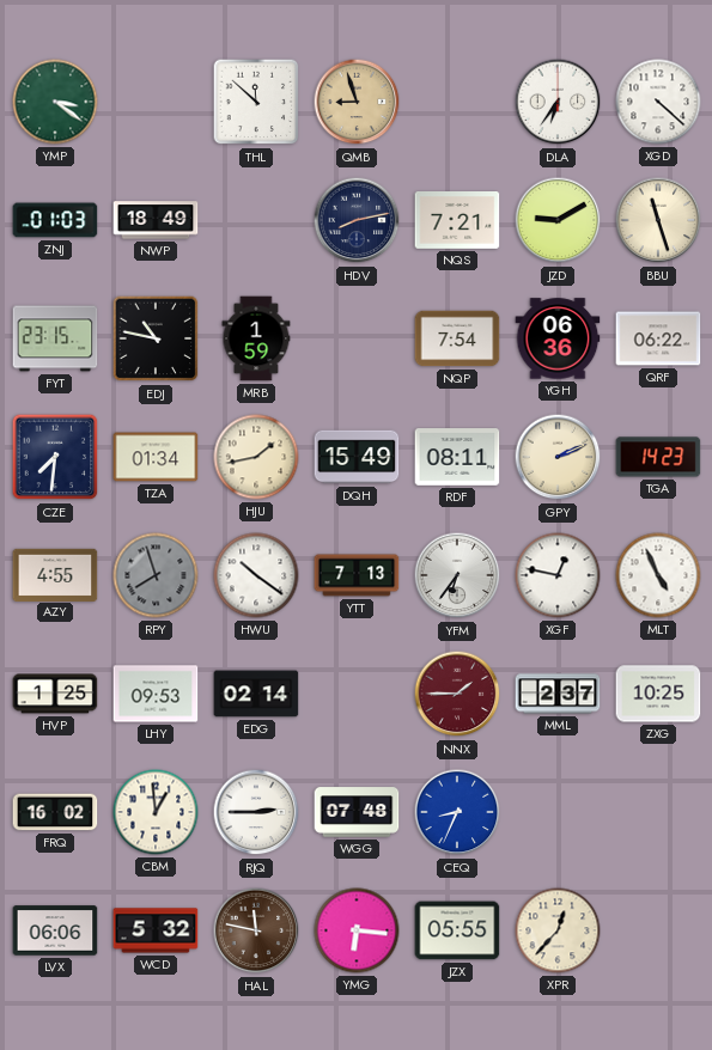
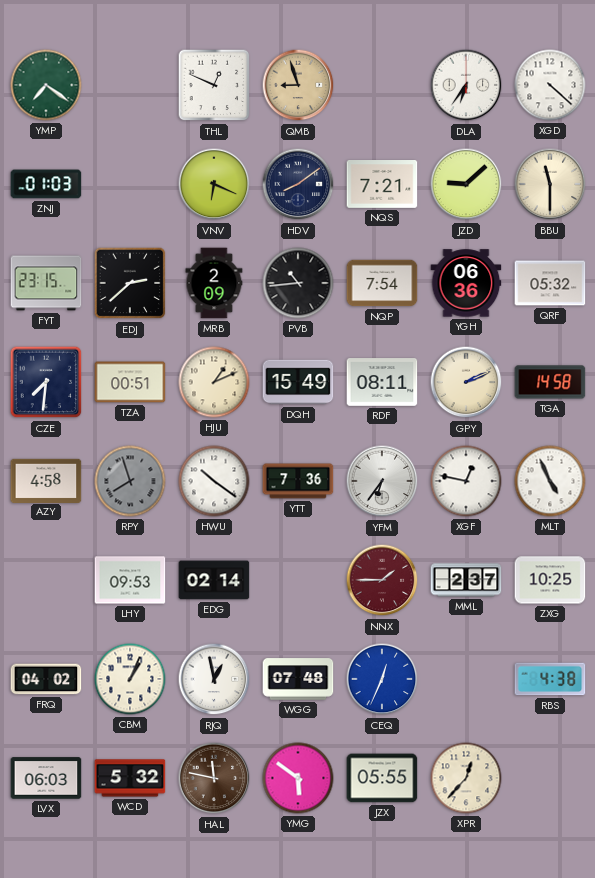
YMP: 3:21 -> 7:21 (46, 85)
THL: 11:52 -> 12:49 (214, 85)
NWP: 18:49 -> none (156, 220)
VNV: none -> 6:19 (214, 184)
HDV: 8:13 -> 8:09 (298, 184)
JZD: 9:10 -> 9:08 (466, 184)
BBU: 11:27 -> 11:30 (550, 184)
EDJ: 10:47 -> 2:38 (130, 283)
MRB: 1:59 -> 2:09 (214, 283)
PVB: none -> 10:44 (298, 283)
QRF: 06:22 -> 05:32 (550, 283)
TZA: 01:34 -> 00:51 (130, 382)
HJU: 1:43 -> 1:11 (214, 382)
TGA: 14:23 -> 14:58 (550, 382)
AZY: 4:55 -> 4:58 (46, 480)
YTT: 7:13 -> 7:36 (298, 481)
HVP: 1:25 -> none (55, 694)
FRQ: 16:02 -> 04:02 (46, 679)
CBM: 12:59 -> 1:04 (130, 679)
RJQ: 2:45 -> 12:58 (214, 679)
CEQ: 8:34 -> 12:34 (382, 679)
RBS: none -> 4:38 (550, 679)
LVX: 06:06 -> 06:03 (46, 778)
YMG: 6:16 -> 5:51 (298, 778)
